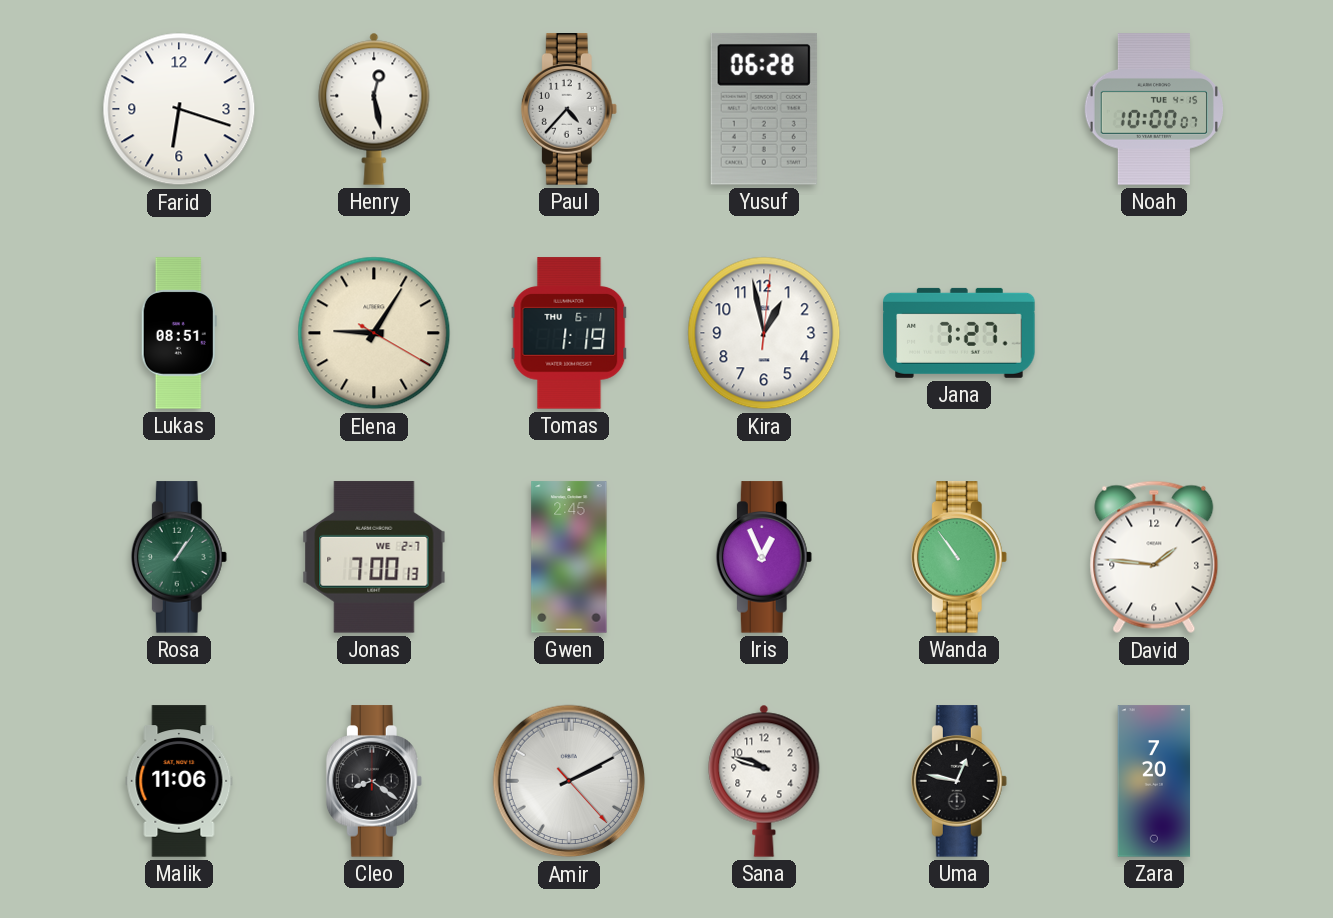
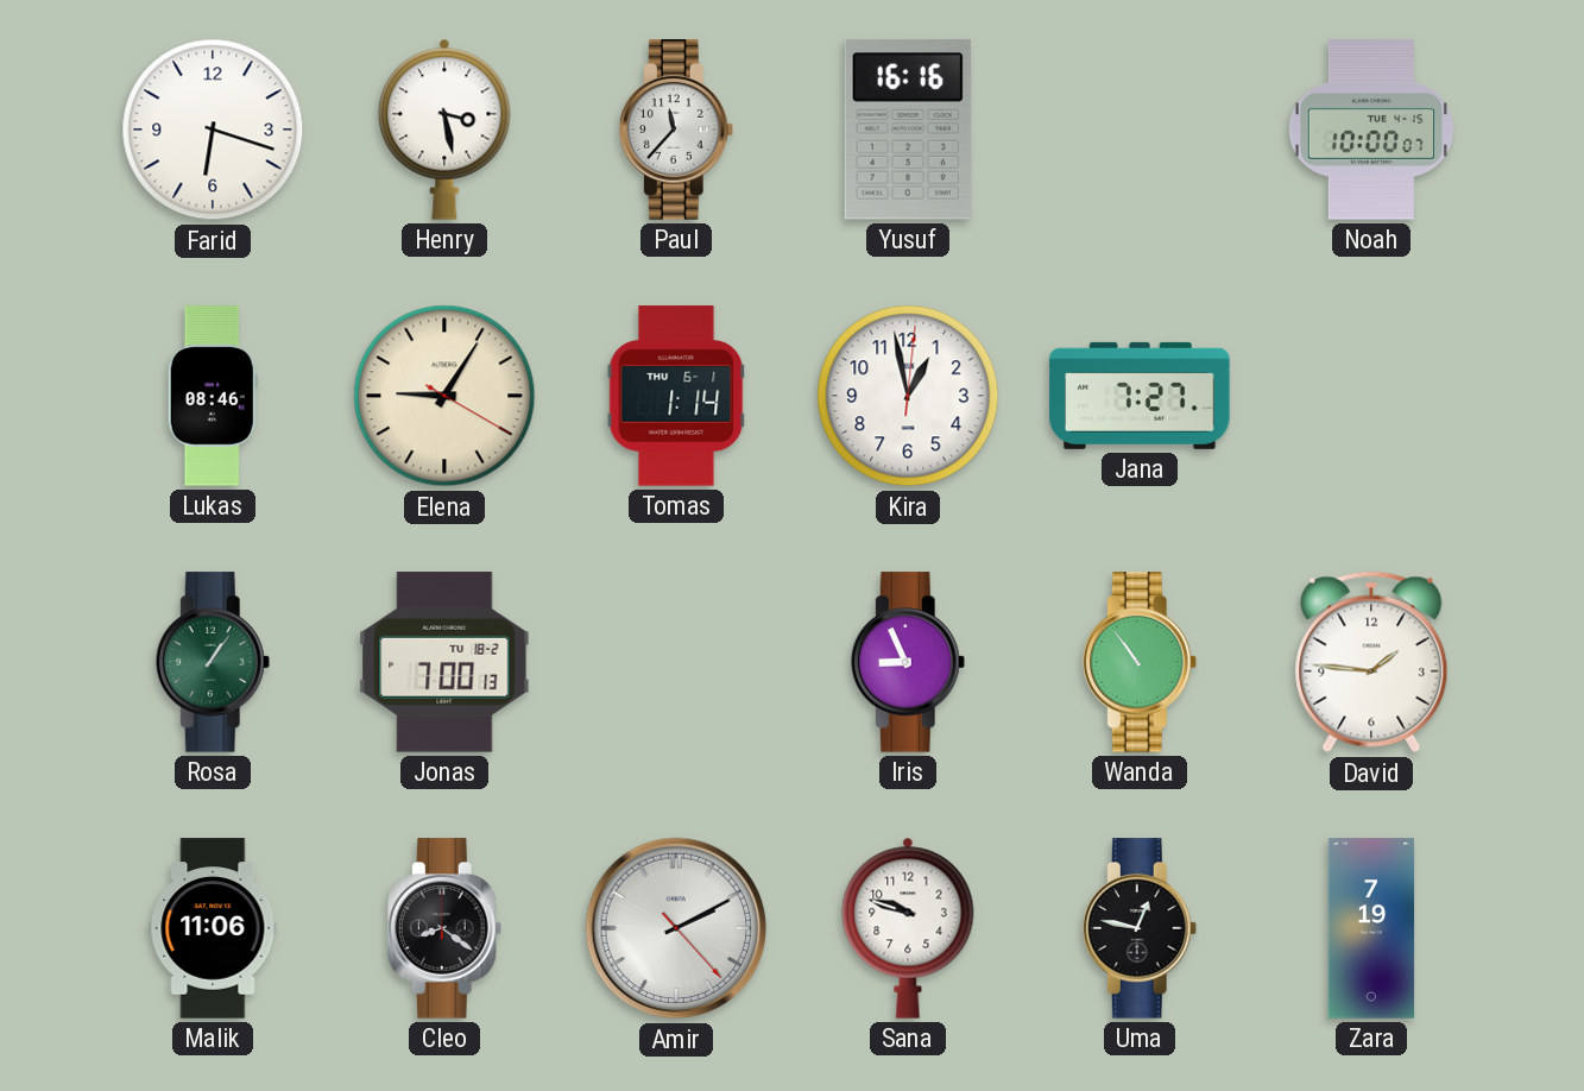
Henry: 12:28 -> 3:28 (444, 130)
Paul: 4:37 -> 11:37 (676, 130)
Yusuf: 06:28 -> 16:16 (908, 130)
Lukas: 08:51 -> 08:46 (213, 396)
Tomas: 1:19 -> 1:14 (676, 396)
Jonas date: WE 2-7 -> TU 18-2 (444, 662)
Gwen: 2:45 -> none (569, 557)
Iris: 12:56 -> 8:56 (908, 662)
Zara: 7:20 -> 7:19 (1371, 928)
